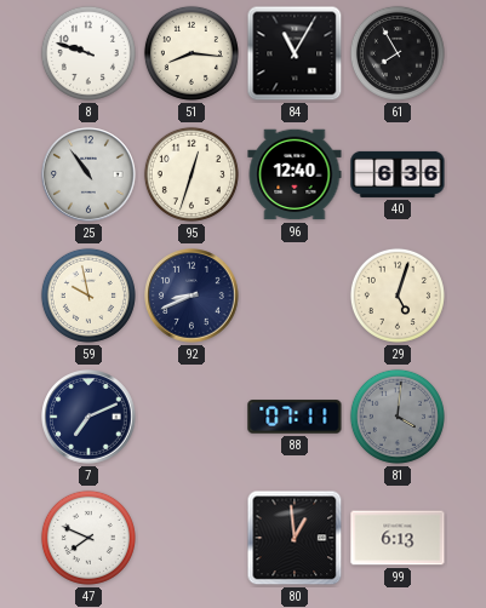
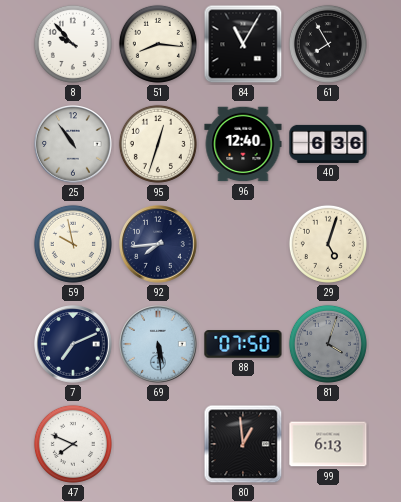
8: 9:48 -> 9:53 (73, 44)
92: 8:41 -> 7:44 (158, 244)
69: none -> 5:29 (158, 344)
88: 07:11 -> 07:50 (243, 344)
81: 4:01 -> 4:03 (328, 344)
